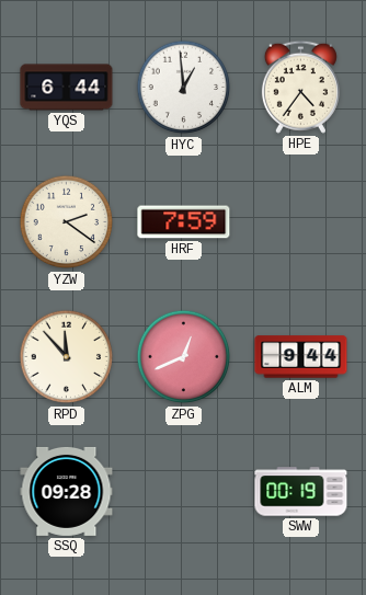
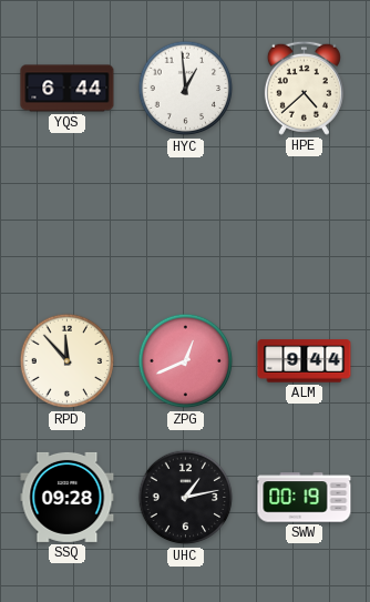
HPE: 4:36 -> 4:38 (304, 88)
YZW: 2:21 -> none (67, 222)
HRF: 7:59 -> none (184, 222)
UHC: none -> 1:13 (186, 498)
